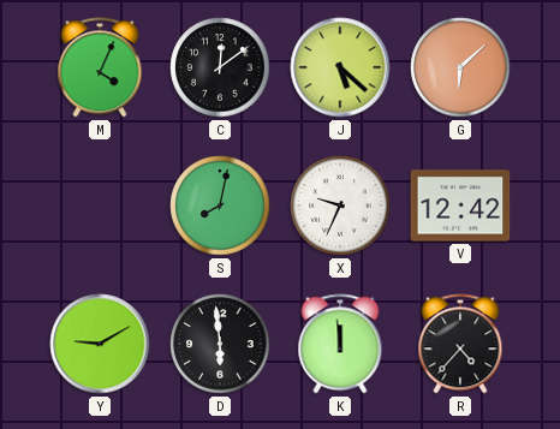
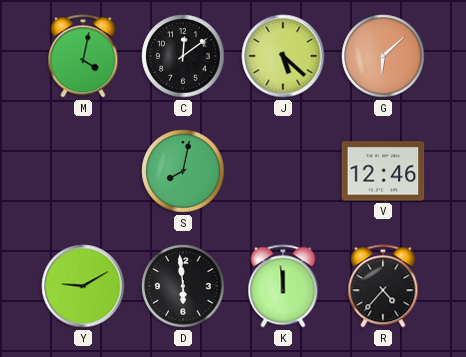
M: 4:04 -> 4:02 (83, 56)
X: 9:34 -> none (340, 205)
V: 12:42 -> 12:46 (383, 171)
